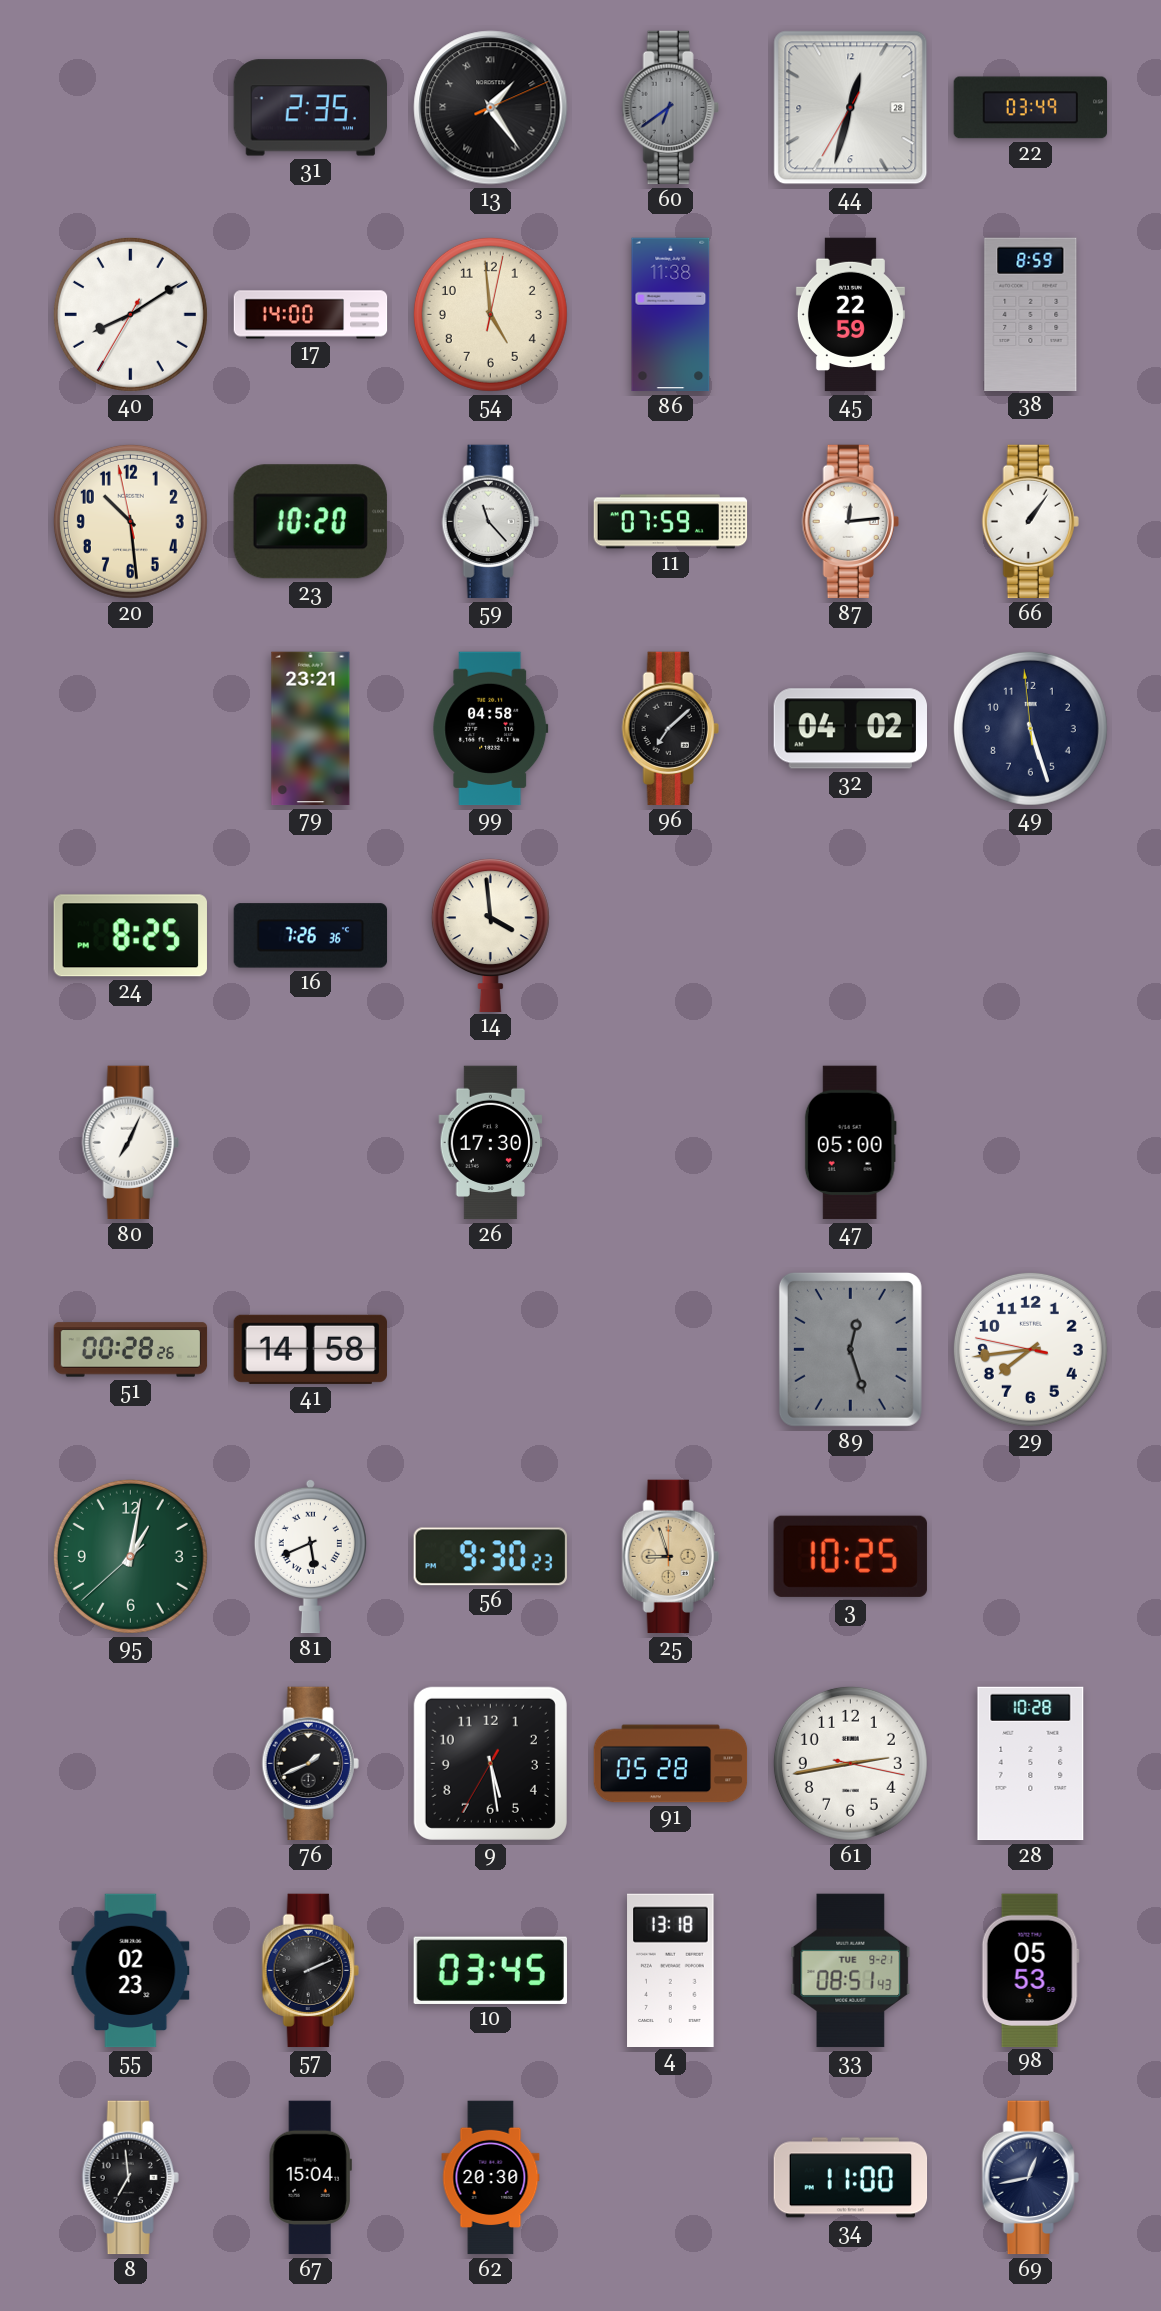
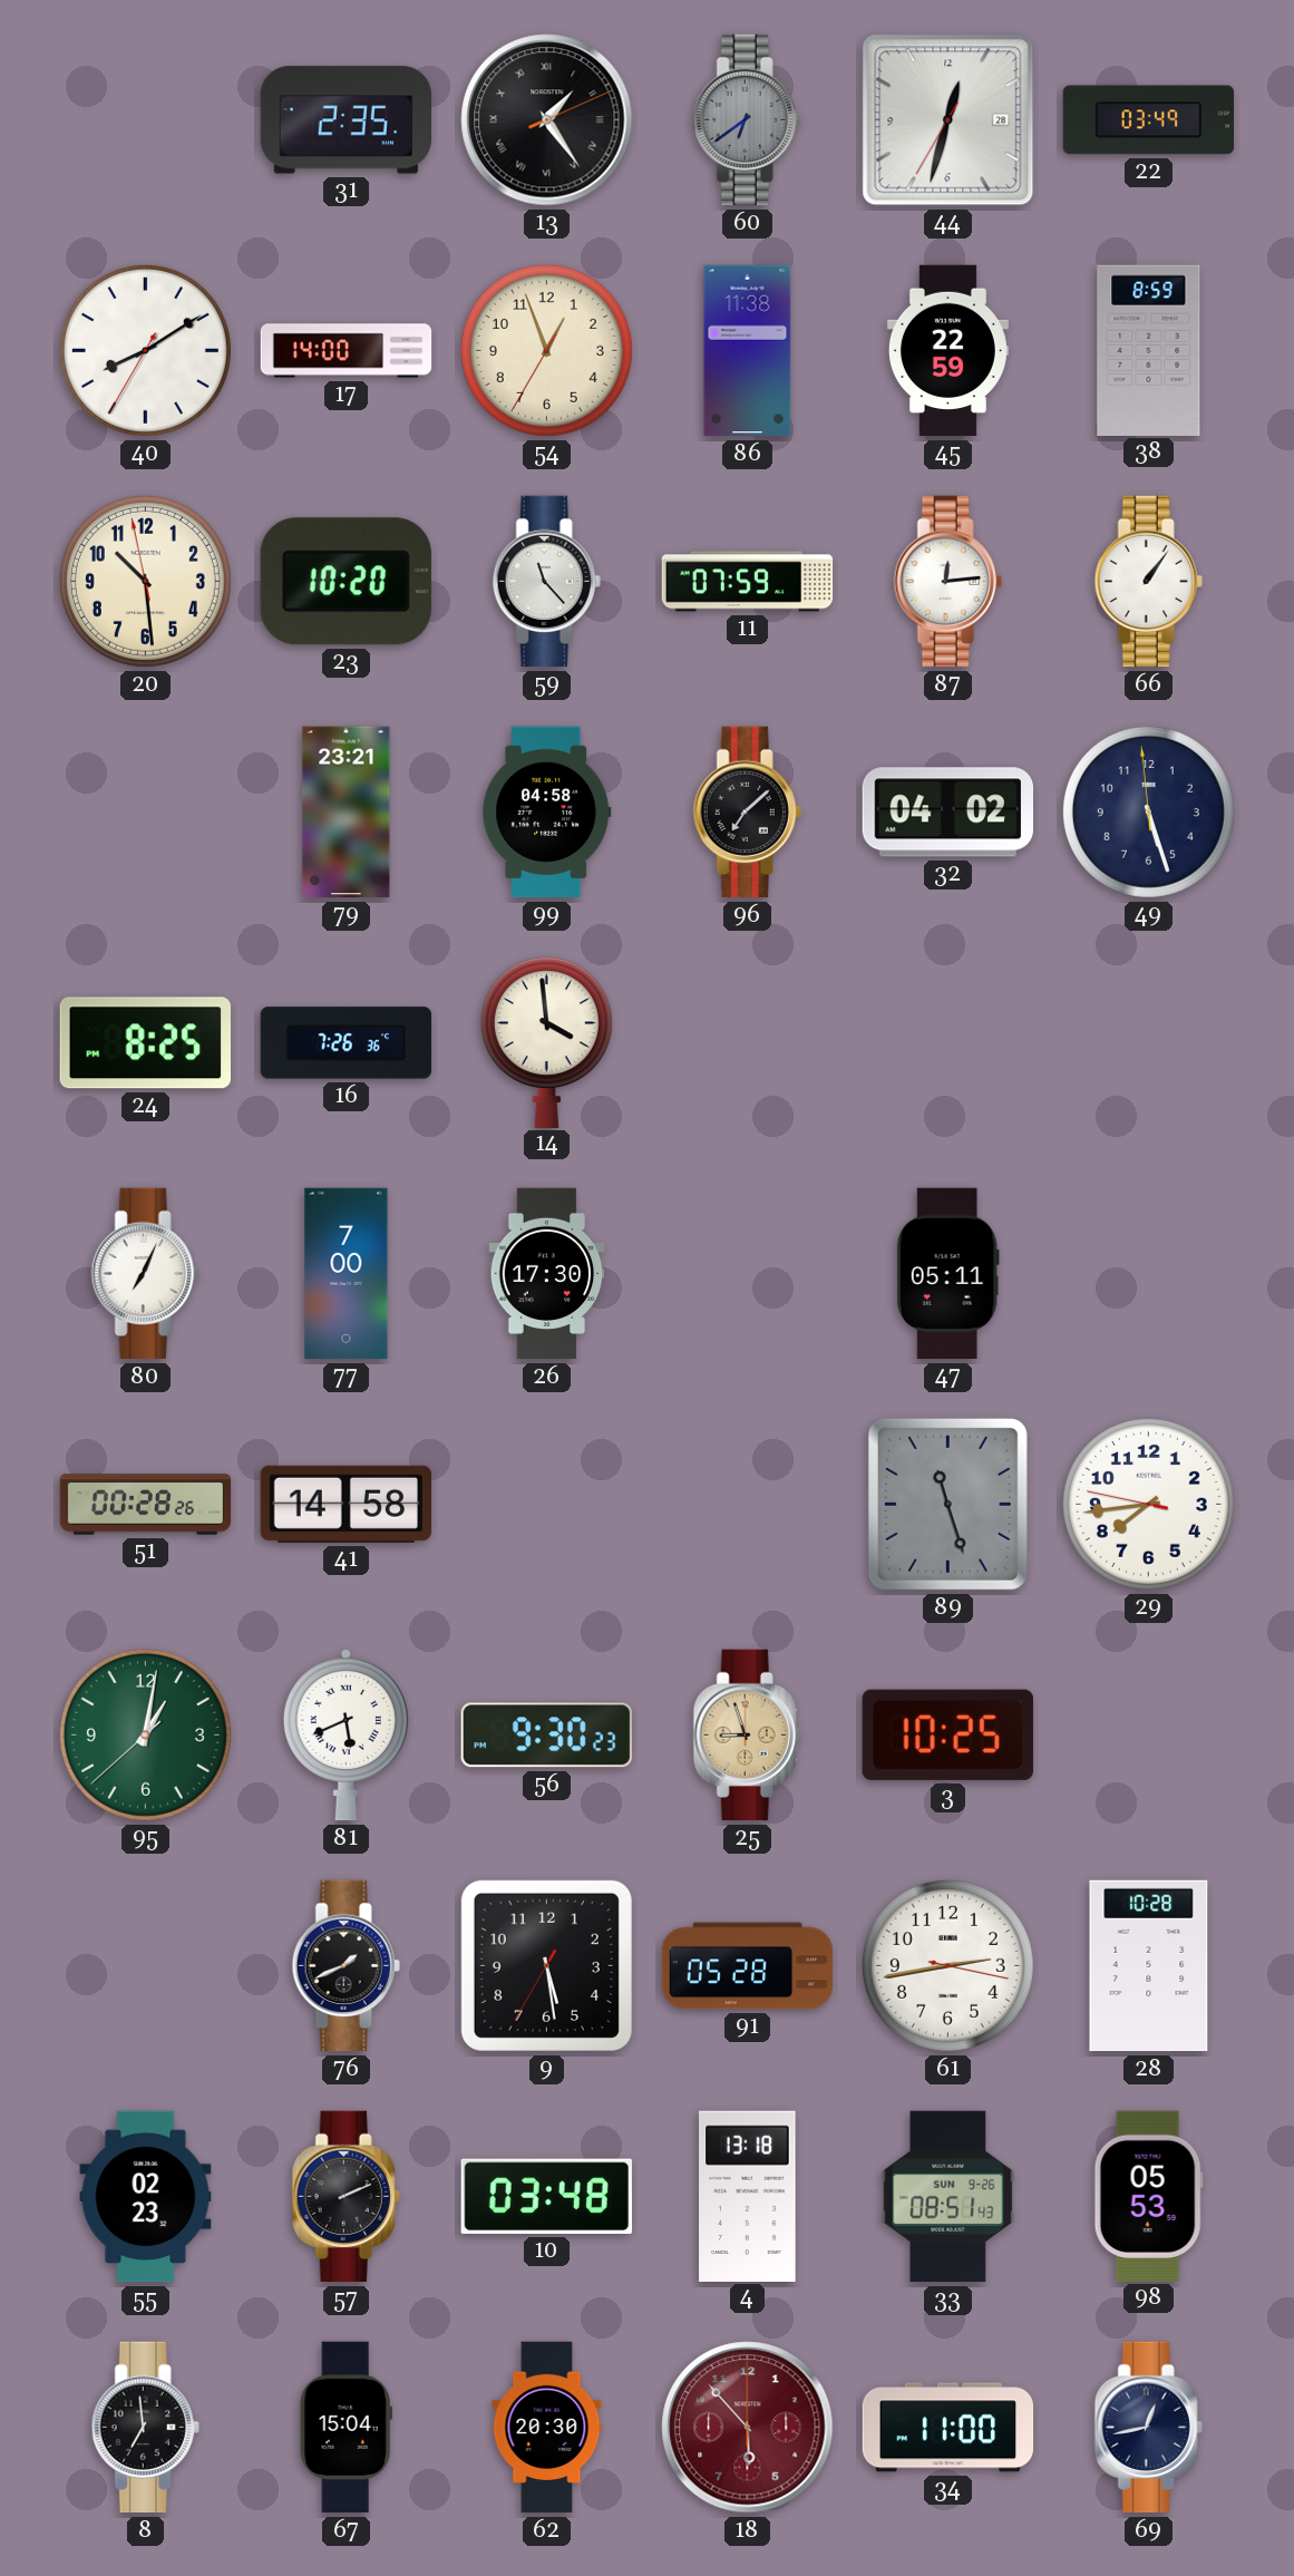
54: 4:59 -> 12:56 (546, 350)
77: none -> 7:00 (347, 1274)
47: 05:00 -> 05:11 (947, 1274)
89: 12:27 -> 11:27 (947, 1504)
10: 03:45 -> 03:48 (546, 2196)
33 date: TUE 9-21 -> SUN 9-26 (948, 2197)
18: none -> 5:53 (748, 2428)
